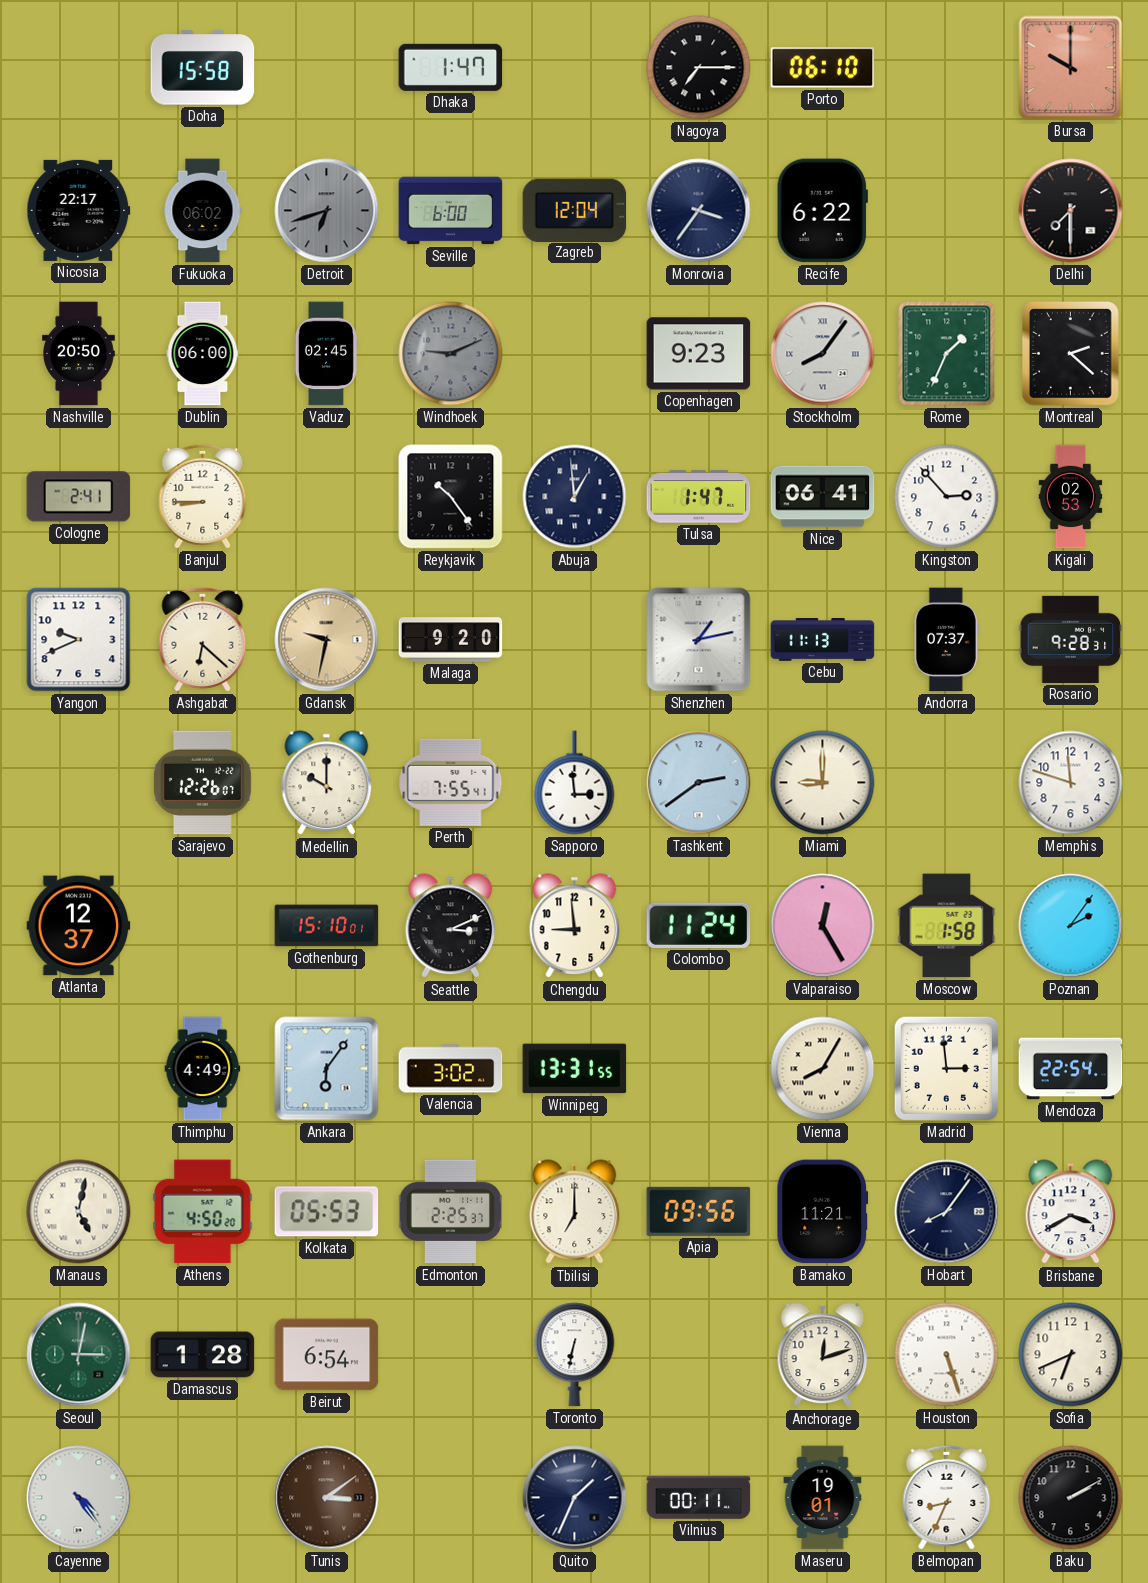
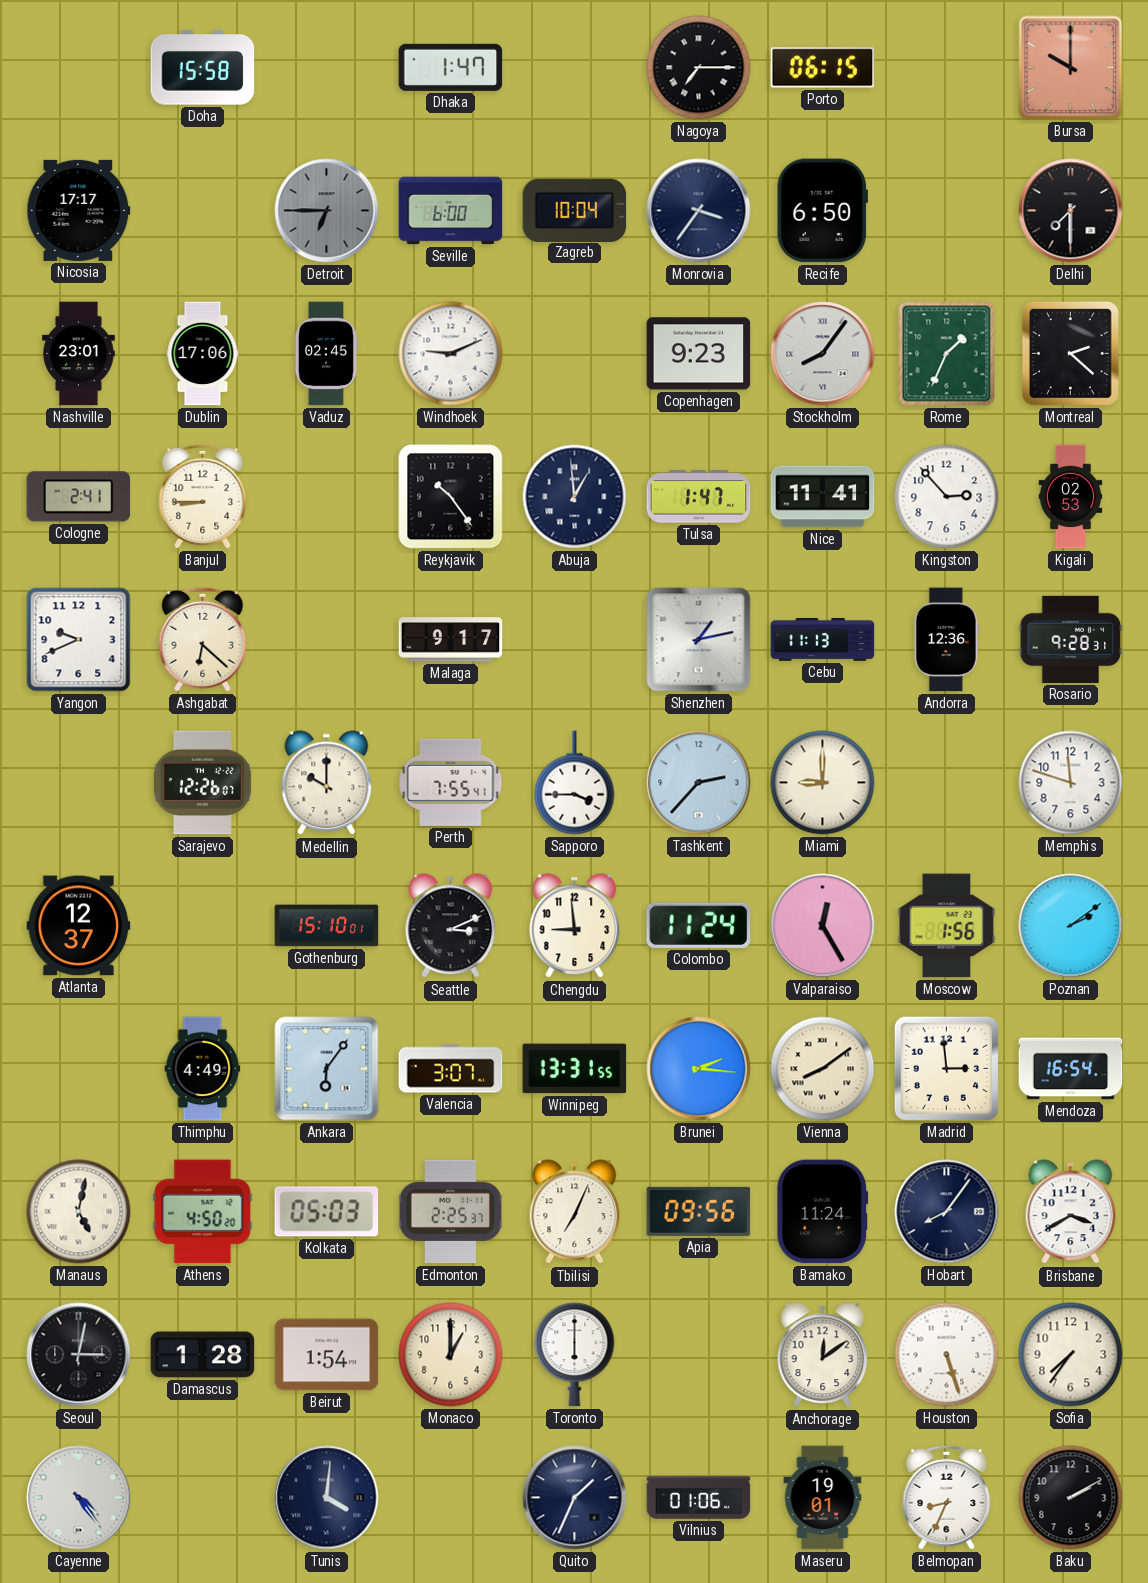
Porto: 06:10 -> 06:15 (823, 68)
Nicosia: 22:17 -> 17:17 (79, 210)
Fukuoka: 06:02 -> none (203, 211)
Detroit: 6:42 -> 6:45 (327, 211)
Zagreb: 12:04 -> 10:04 (575, 210)
Recife: 6:22 -> 6:50 (822, 211)
Nashville: 20:50 -> 23:01 (79, 354)
Dublin: 06:00 -> 17:06 (203, 354)
Windhoek dial: grey -> white (451, 354)
Nice: 06:41 -> 11:41 (823, 497)
Gdansk: 9:32 -> none (327, 640)
Malaga: 9:20 -> 9:17 (451, 640)
Andorra: 07:37 -> 12:36 (946, 640)
Sapporo: 2:59 -> 3:45 (575, 783)
Tashkent: 2:39 -> 2:37 (699, 783)
Moscow: 1:58 -> 1:56 (947, 926)
Poznan: 2:06 -> 2:09 (1071, 926)
Valencia: 3:02 -> 3:07 (451, 1069)
Brunei: none -> 2:16 (699, 1069)
Vienna: 8:05 -> 8:09 (823, 1069)
Mendoza: 22:54 -> 16:54 (1071, 1069)
Kolkata: 05:53 -> 05:03 (327, 1212)
Tbilisi: 7:00 -> 7:04 (575, 1212)
Bamako: 11:21 -> 11:24 (823, 1212)
Seoul dial: green -> black (79, 1355)
Beirut: 6:54 -> 1:54 (327, 1355)
Monaco: none -> 1:00 (451, 1355)
Toronto: 6:32 -> 6:00 (575, 1355)
Anchorage: 12:12 -> 12:09 (823, 1355)
Sofia: 6:41 -> 7:36 (1071, 1355)
Tunis: 3:09 -> 4:01 (327, 1498)
Tunis dial: brown -> navy (327, 1498)
Vilnius: 00:11 -> 01:06 (699, 1498)
